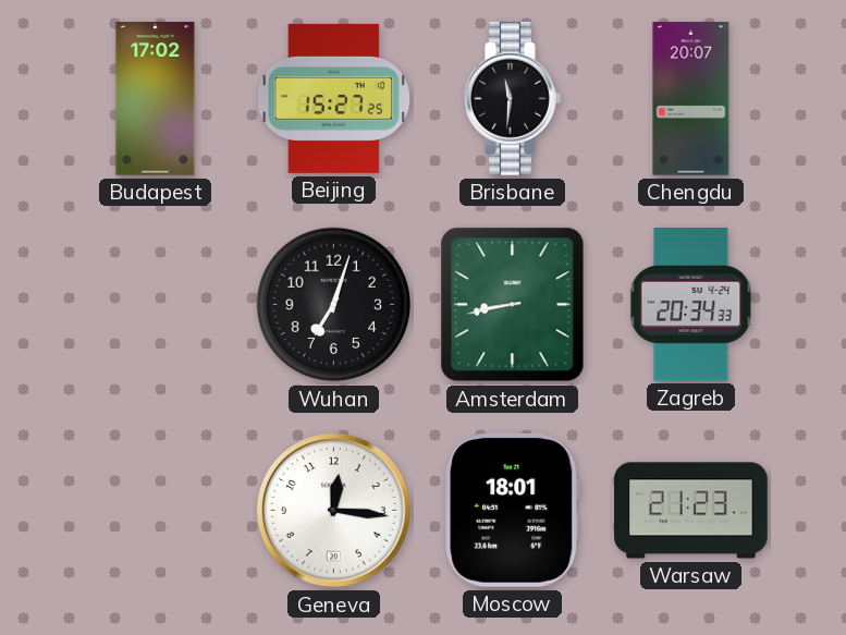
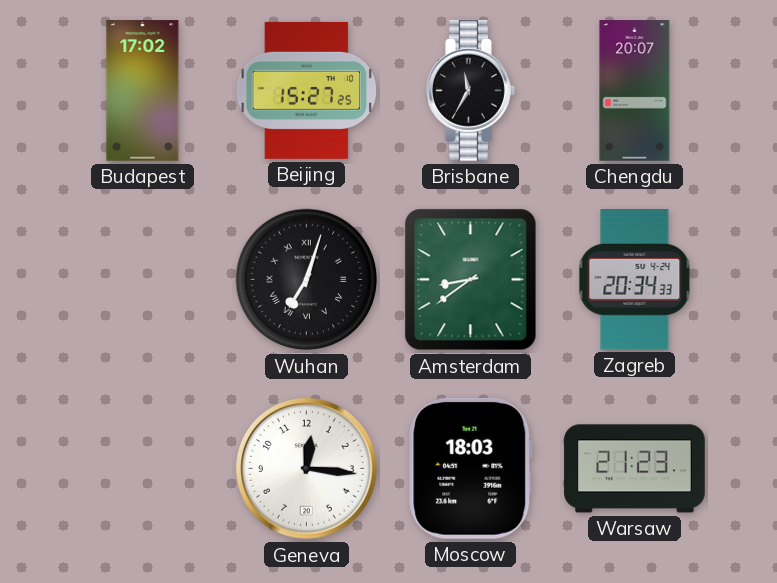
Brisbane: 11:31 -> 11:35 (471, 91)
Wuhan numerals: Arabic -> Roman (307, 280)
Amsterdam: 8:43 -> 8:39 (471, 280)
Moscow: 18:01 -> 18:03 (471, 468)
